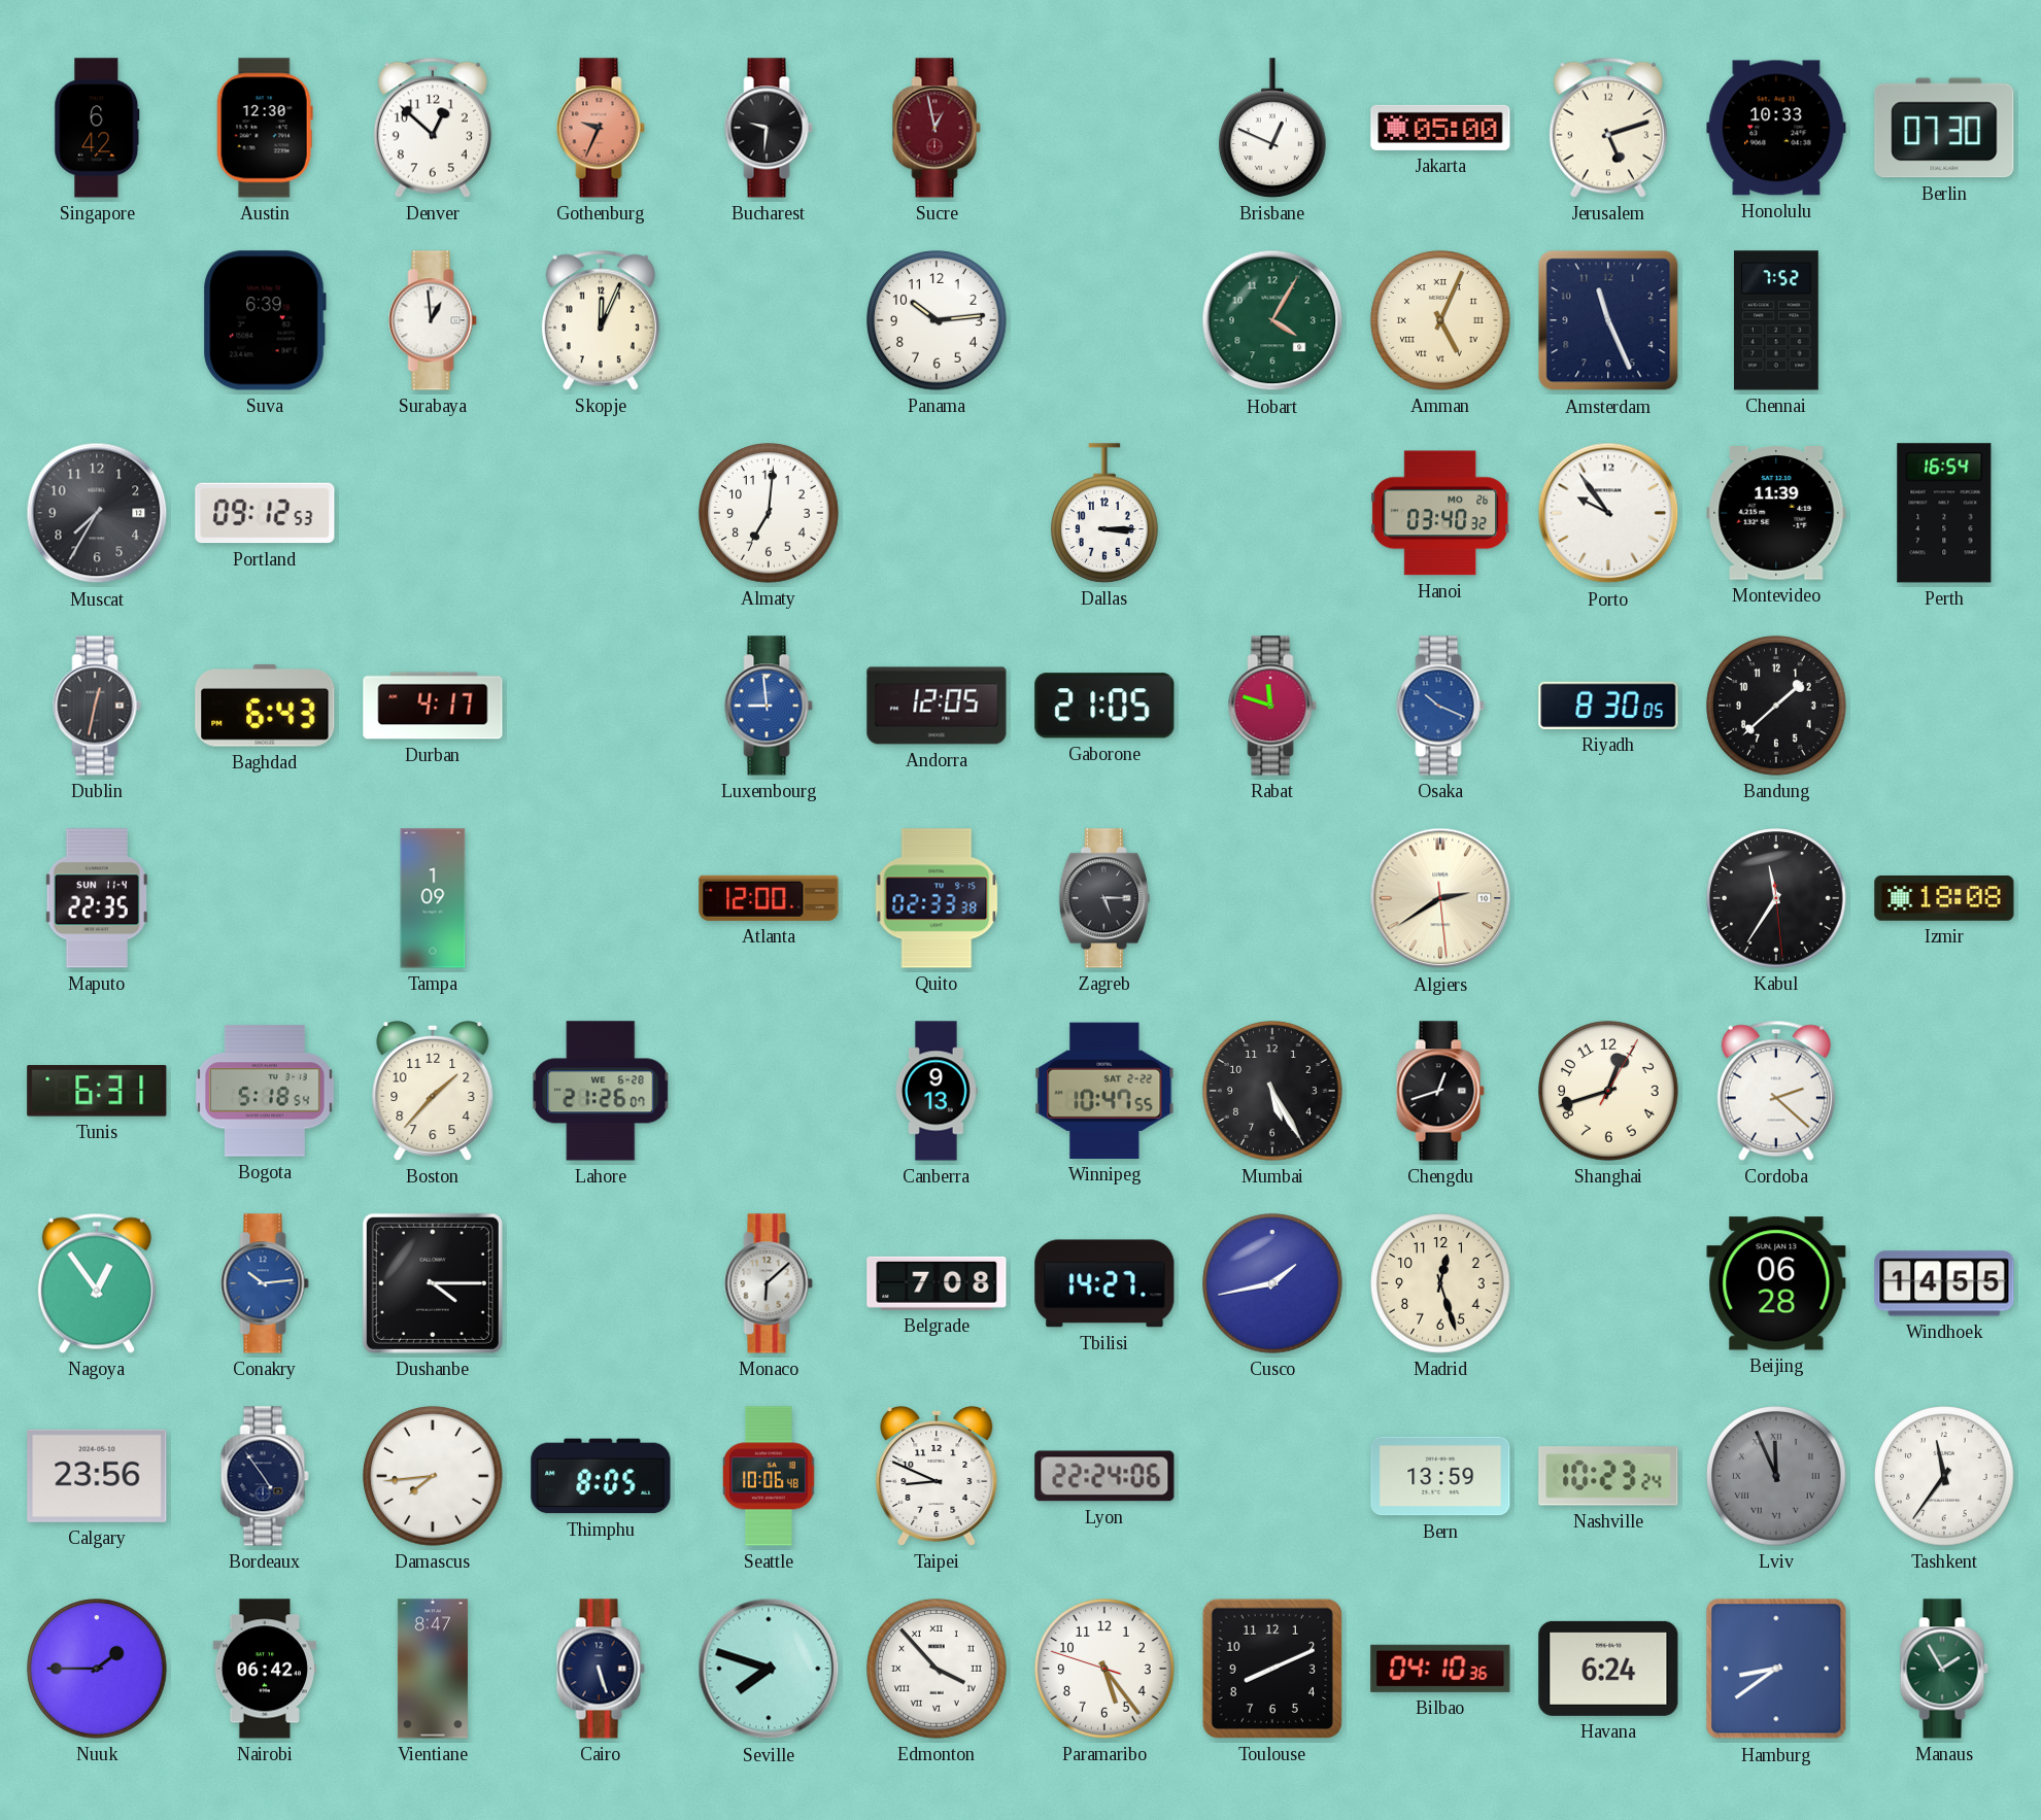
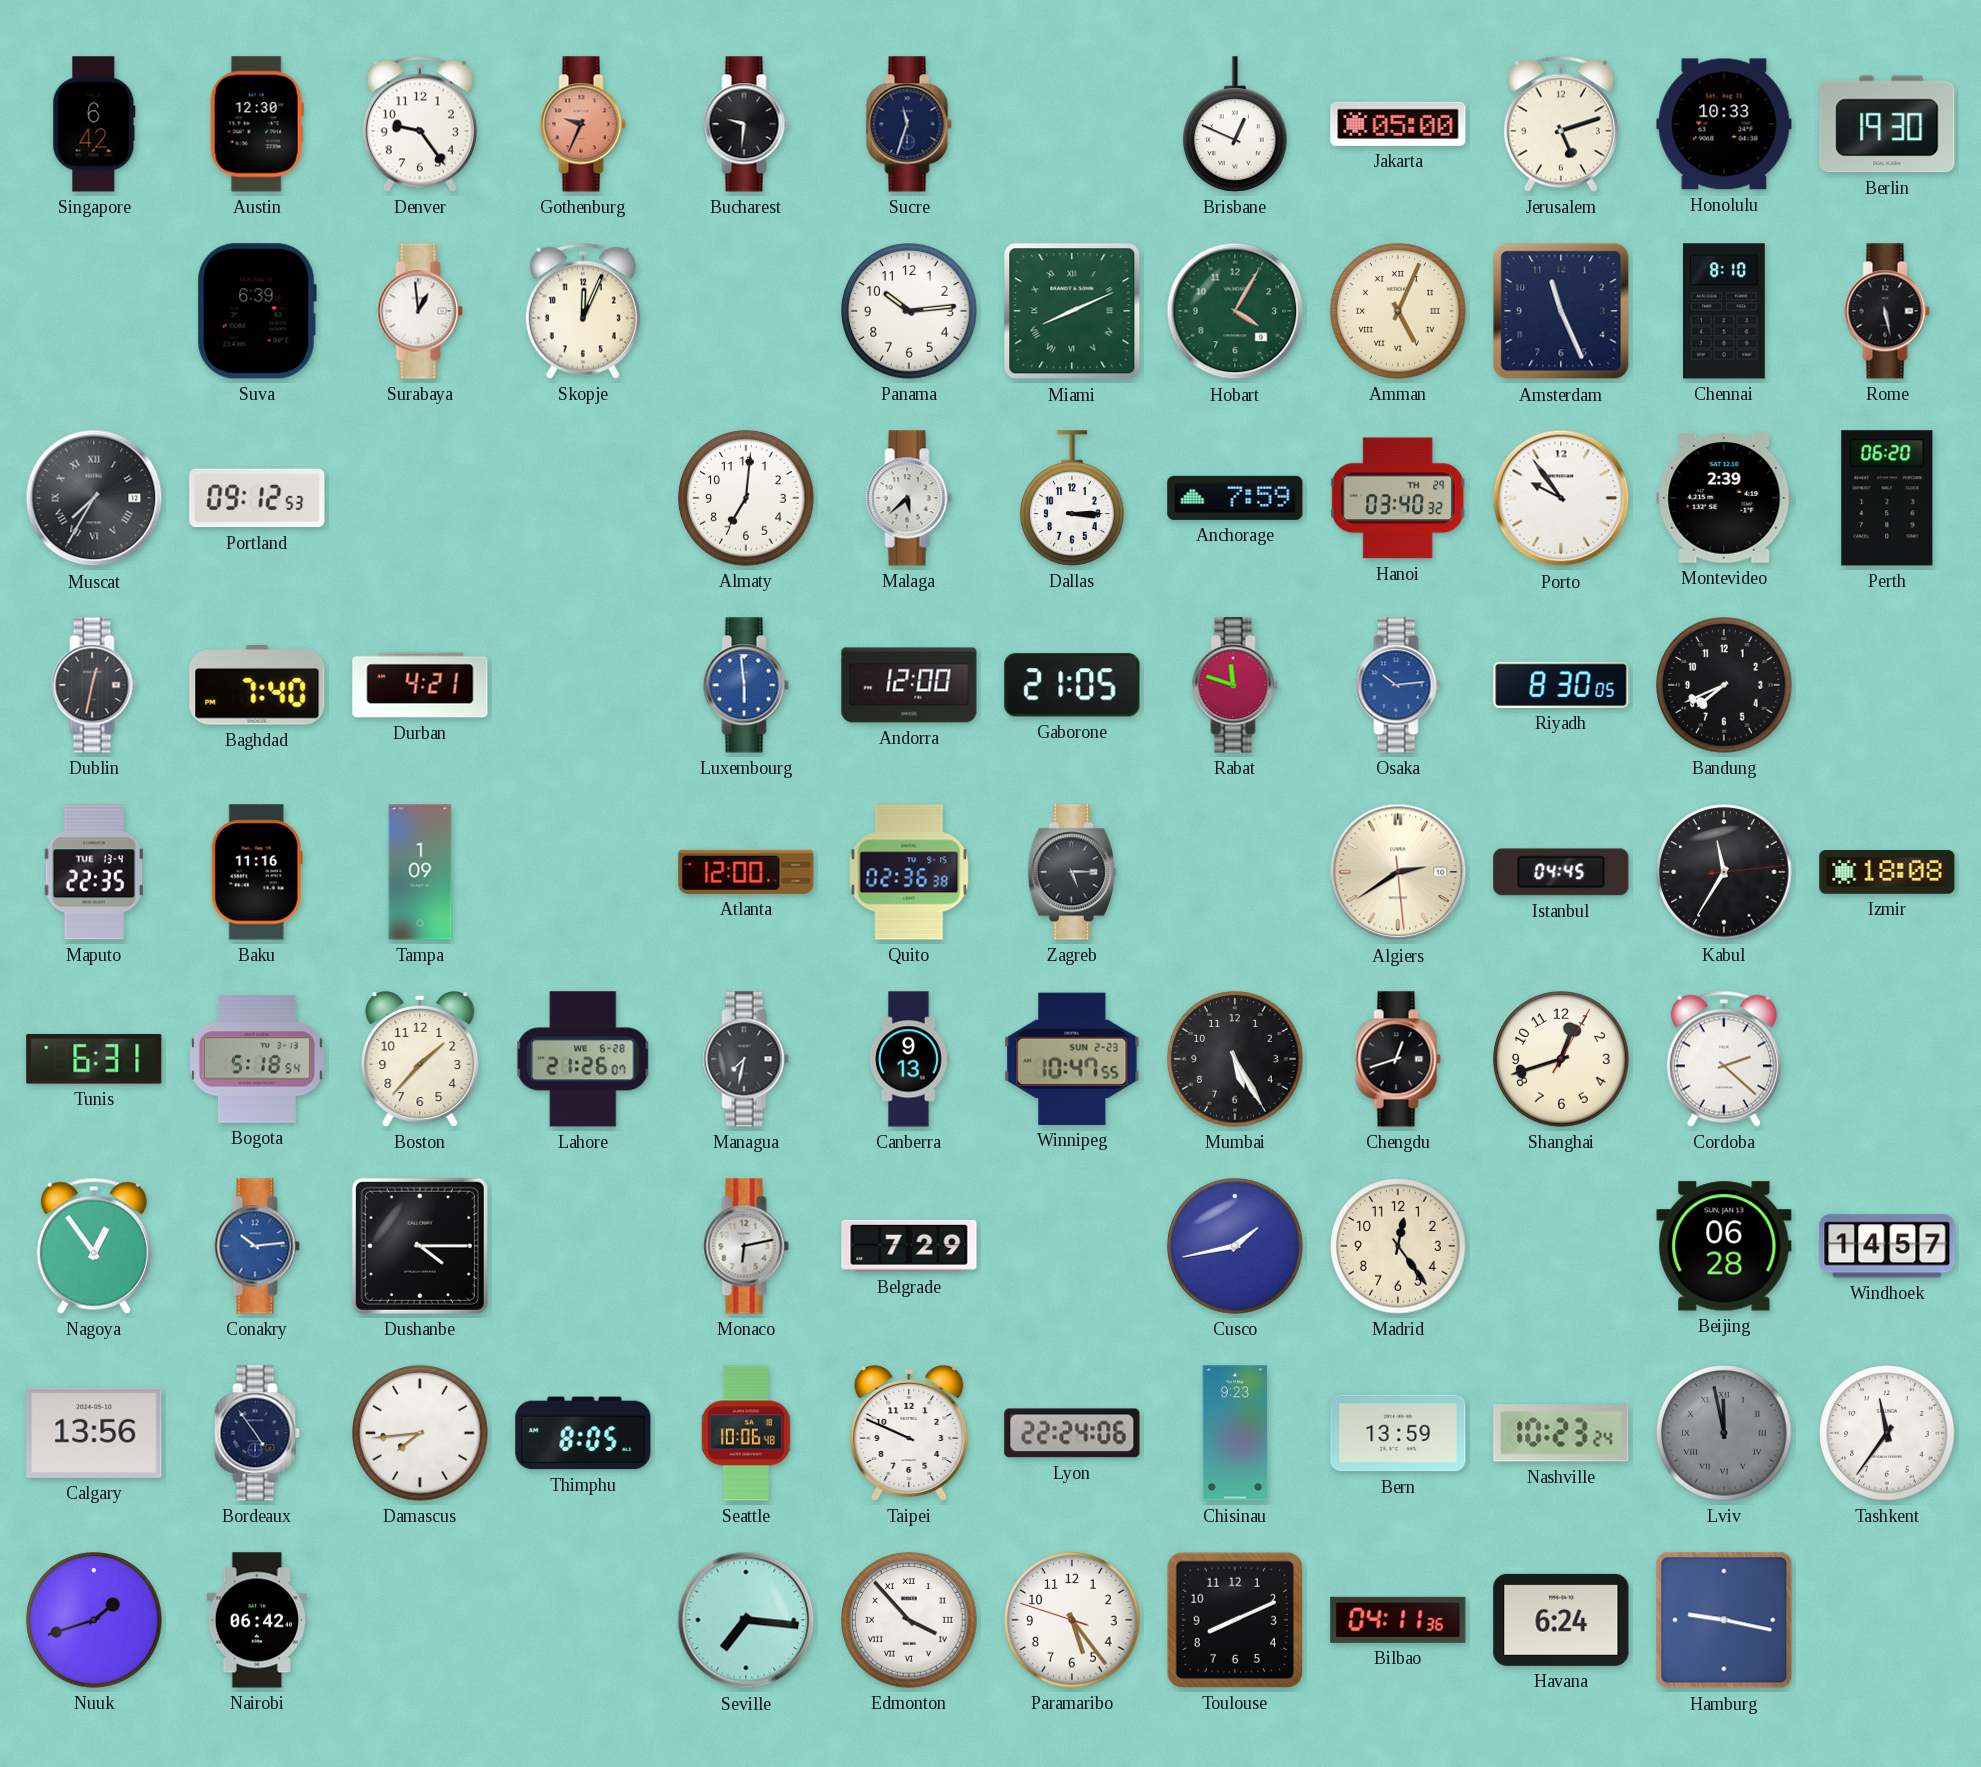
Denver: 12:52 -> 9:24 (420, 124)
Sucre: 12:58 -> 11:33 (909, 124)
Sucre dial: burgundy -> navy (909, 124)
Berlin: 07:30 -> 19:30 (1887, 124)
Miami: none -> 8:11 (1072, 311)
Chennai: 7:52 -> 8:10 (1725, 311)
Rome: none -> 5:28 (1887, 311)
Muscat numerals: Arabic -> Roman (94, 498)
Malaga: none -> 5:38 (909, 498)
Anchorage: none -> 7:59 (1235, 498)
Hanoi date: MO 26 -> TH 29 (1399, 498)
Montevideo: 11:39 -> 2:39 (1724, 499)
Perth: 16:54 -> 06:20 (1887, 498)
Baghdad: 6:43 -> 7:40 (257, 685)
Durban: 4:17 -> 4:21 (420, 685)
Luxembourg: 8:59 -> 5:59 (746, 685)
Andorra: 12:05 -> 12:00 (909, 685)
Osaka: 10:19 -> 10:14 (1398, 685)
Bandung: 1:38 -> 7:41 (1724, 685)
Maputo date: SUN 11-4 -> TUE 13-4 (94, 872)
Baku: none -> 11:16 (257, 872)
Quito: 02:33 -> 02:36 (909, 872)
Istanbul: none -> 04:45 (1561, 872)
Kabul: 11:35:29 -> 11:35:14 (1724, 872)
Managua: none -> 7:32 (746, 1059)
Winnipeg date: SAT 2-22 -> SUN 2-23 (1072, 1059)
Monaco: 6:08 -> 6:13 (746, 1246)
Belgrade: 7:08 -> 7:29 (909, 1246)
Tbilisi: 14:27 -> none (1104, 1283)
Madrid: 12:27 -> 12:24 (1398, 1246)
Windhoek: 14:55 -> 14:57 (1887, 1246)
Calgary: 23:56 -> 13:56 (94, 1433)
Taipei: 8:49 -> 9:49 (909, 1433)
Chisinau: none -> 9:23 (1235, 1433)
Lviv: 11:56 -> 11:58 (1724, 1433)
Nuuk: 1:45 -> 1:42 (94, 1620)
Vientiane: 8:47 -> none (433, 1669)
Cairo: 5:27 -> none (601, 1669)
Seville: 7:48 -> 7:16 (746, 1620)
Bilbao: 04:10 -> 04:11 (1398, 1620)
Hamburg: 8:39 -> 9:17 (1724, 1620)
Manaus: 1:55 -> none (1944, 1669)
